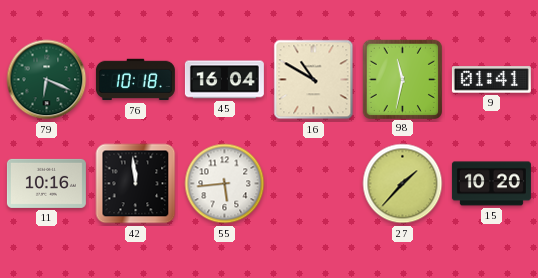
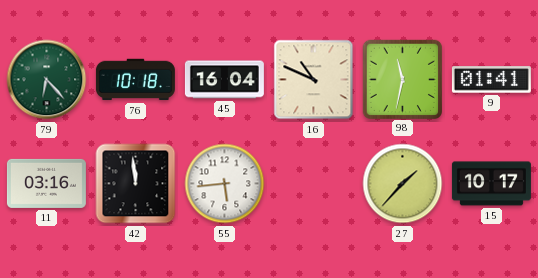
79: 6:19 -> 6:23 (47, 80)
16: 10:50 -> 10:49 (314, 80)
11: 10:16 -> 03:16 (46, 183)
15: 10:20 -> 10:17 (491, 184)
